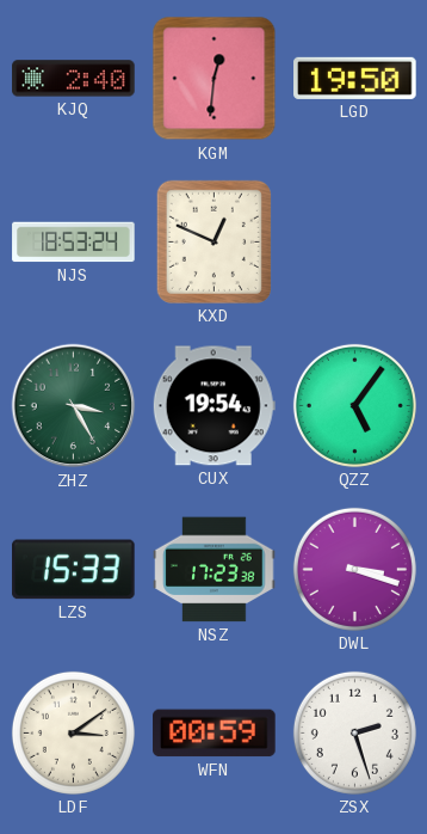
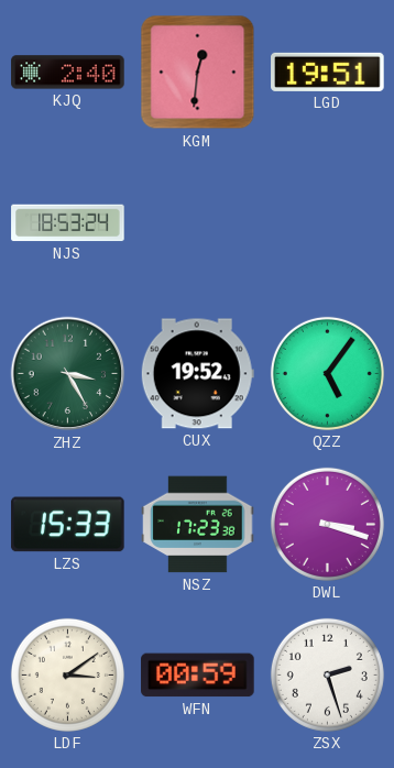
LGD: 19:50 -> 19:51 (328, 72)
KXD: 12:49 -> none (213, 241)
CUX: 19:54 -> 19:52 (197, 374)
